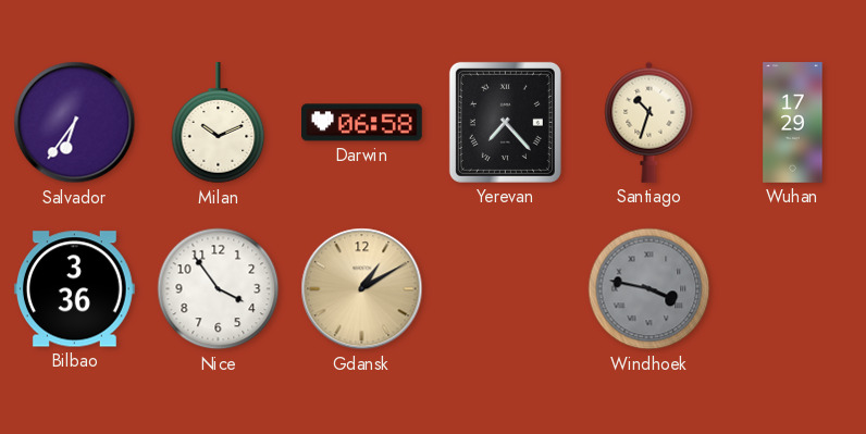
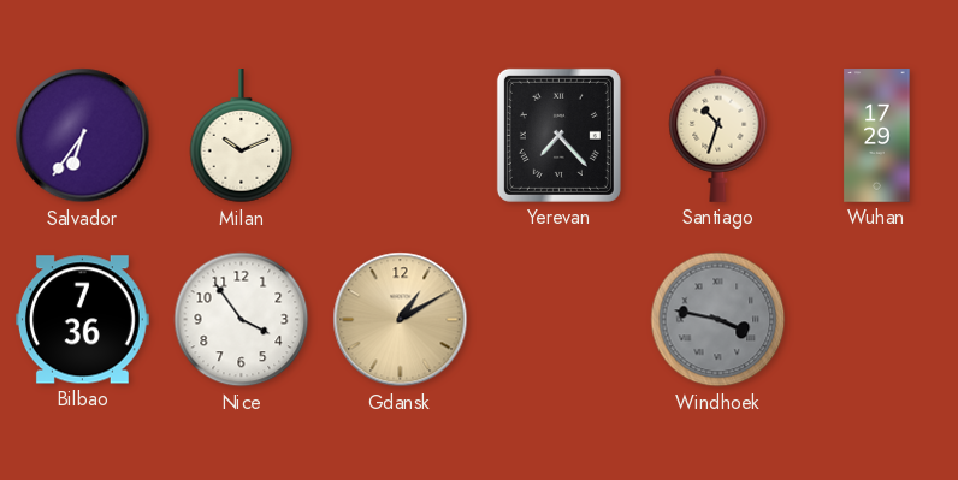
Darwin: 06:58 -> none (362, 123)
Bilbao: 3:36 -> 7:36 (82, 320)
